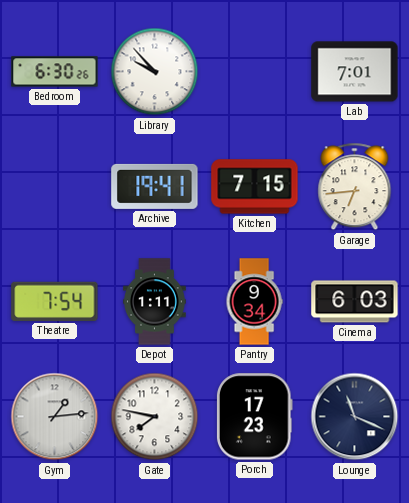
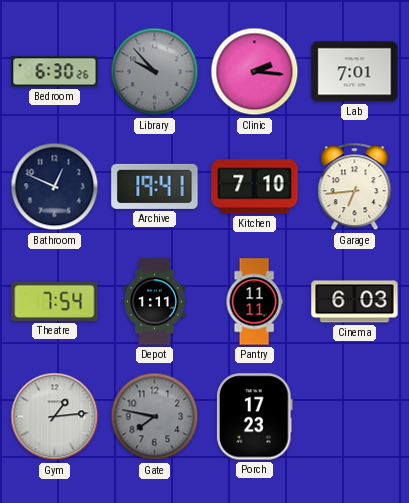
Library dial: white -> grey (155, 72)
Clinic: none -> 2:16 (255, 72)
Bathroom: none -> 12:49 (55, 187)
Kitchen: 7:15 -> 7:10 (255, 187)
Pantry: 9:34 -> 11:11 (254, 302)
Gate dial: white -> grey (155, 417)
Lounge: 11:19 -> none (355, 417)
